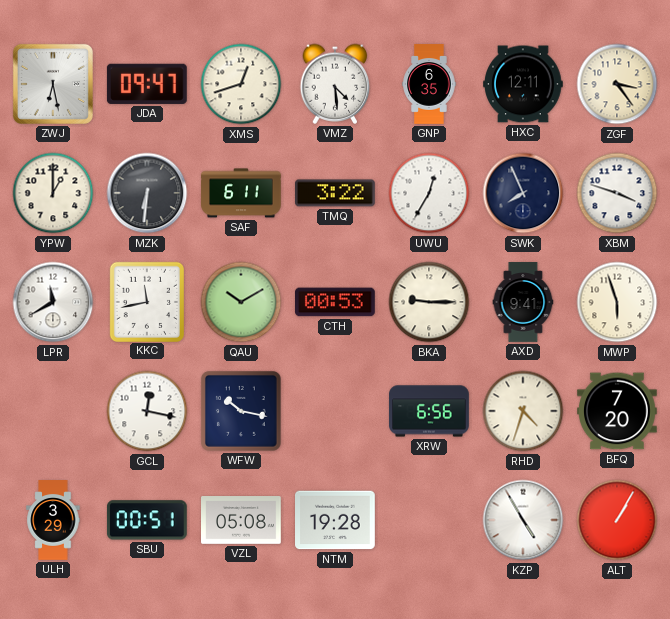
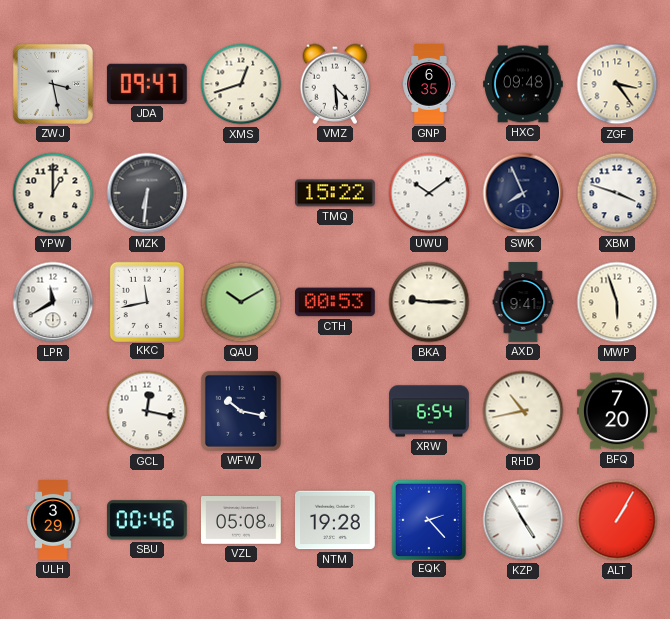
ZWJ: 6:28 -> 3:28 (53, 84)
HXC: 12:11 -> 09:48 (524, 84)
SAF: 6:11 -> none (241, 193)
TMQ: 3:22 -> 15:22 (336, 193)
UWU: 12:35 -> 10:09 (429, 193)
XRW: 6:56 -> 6:54 (429, 411)
RHD: 4:33 -> 10:43 (523, 411)
SBU: 00:51 -> 00:46 (147, 520)
EQK: none -> 2:23 (429, 519)
